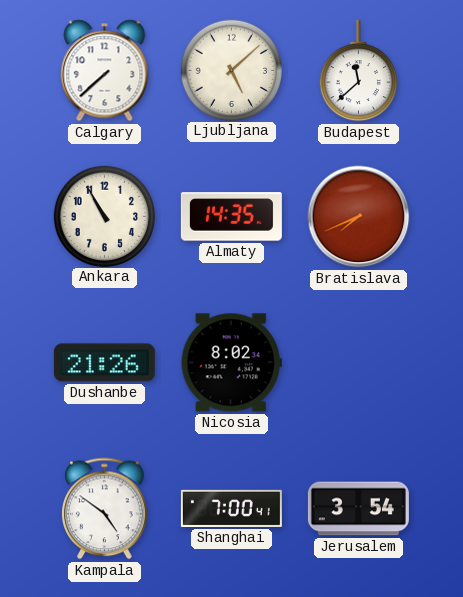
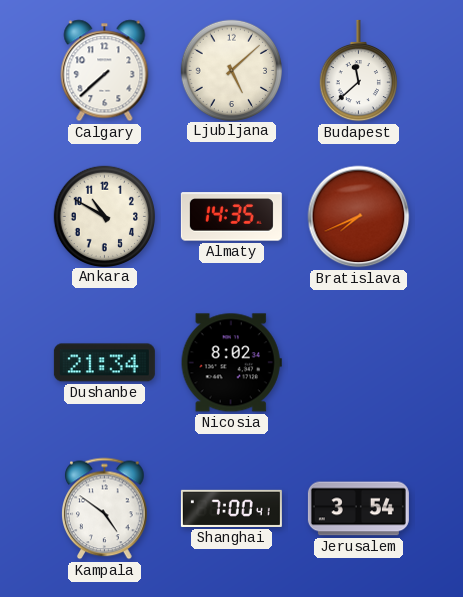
Ankara: 10:55 -> 10:50 (104, 216)
Dushanbe: 21:26 -> 21:34 (104, 363)
